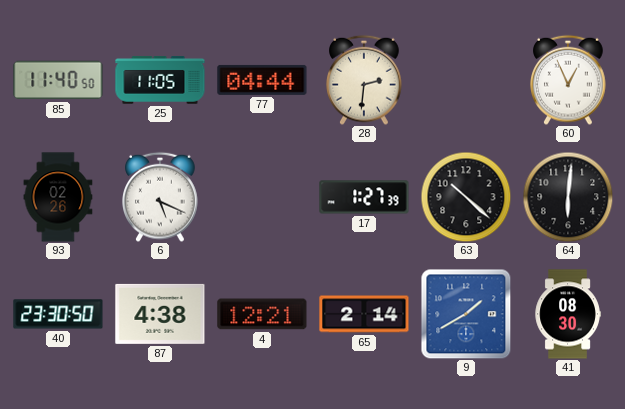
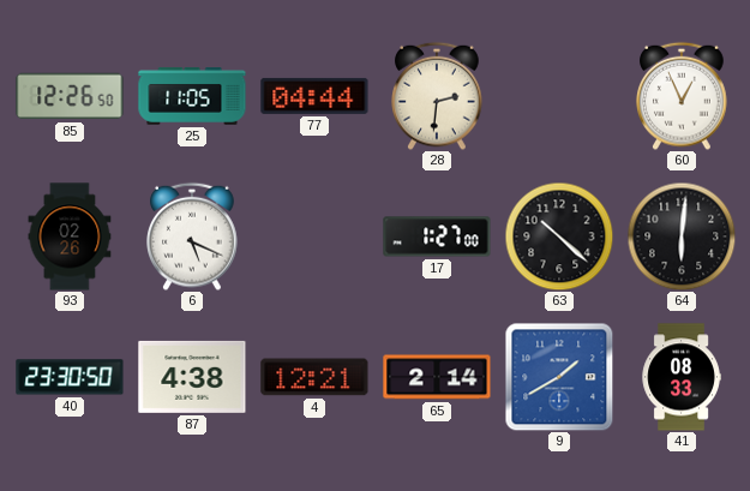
85: 11:40 -> 12:26 (70, 96)
17: 1:27:39 -> 1:27:00 (437, 236)
41: 08:30 -> 08:33 (682, 377)
